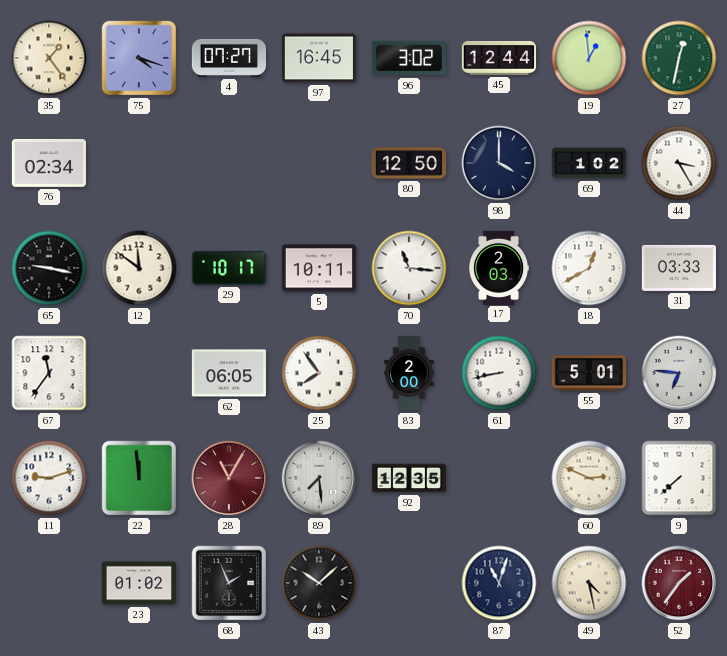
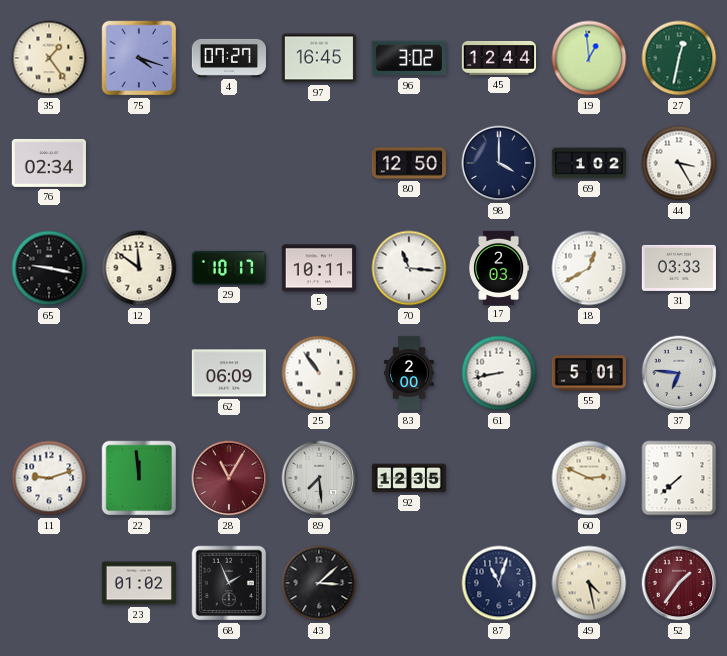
67: 11:36 -> none (49, 373)
62: 06:05 -> 06:09 (228, 373)
25: 7:54 -> 10:54 (319, 373)
43: 10:08 -> 3:08 (319, 583)
